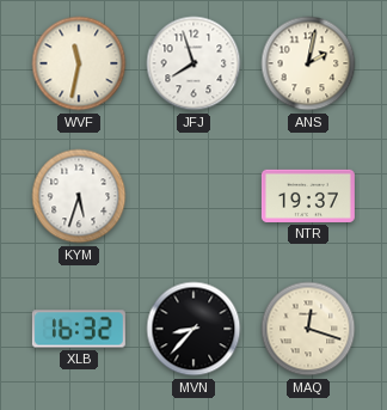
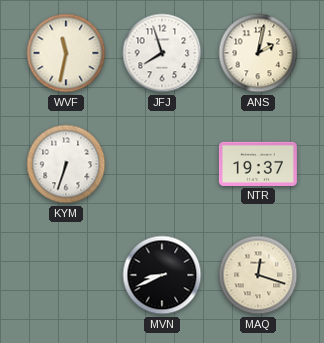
KYM: 5:33 -> 6:33 (66, 164)
XLB: 16:32 -> none (79, 329)
MVN: 8:37 -> 8:41 (162, 275)
